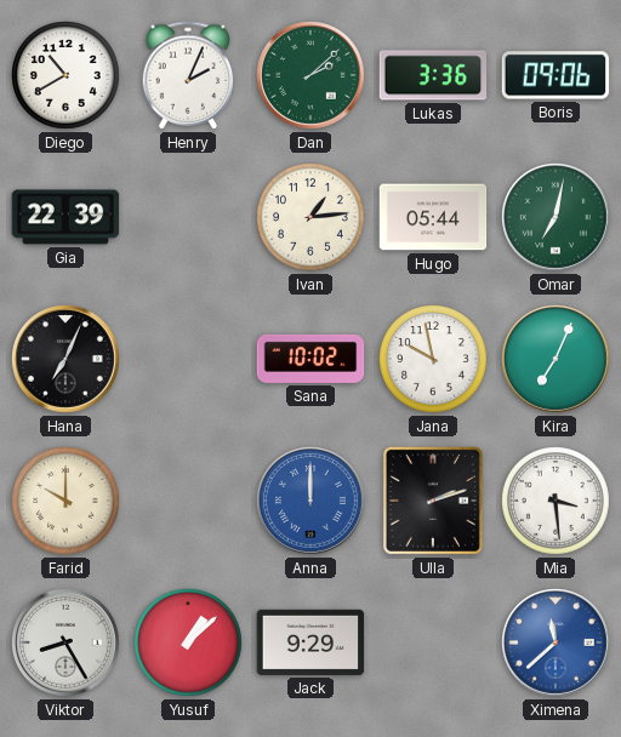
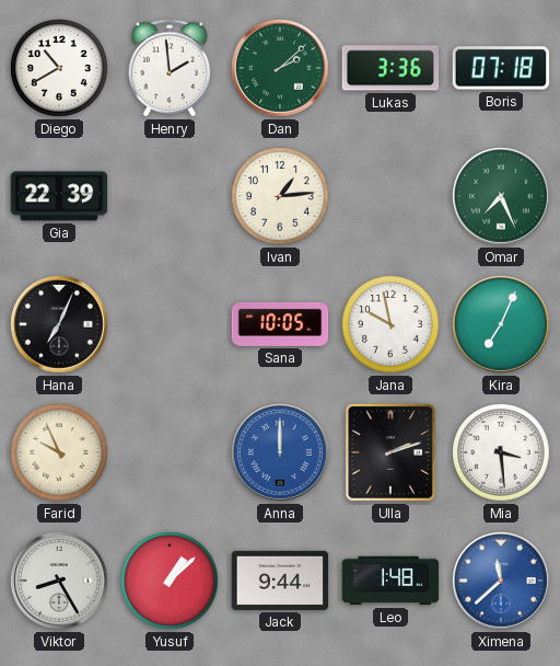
Henry: 2:04 -> 1:59 (170, 68)
Boris: 09:06 -> 07:18 (501, 68)
Hugo: 05:44 -> none (433, 217)
Omar: 7:02 -> 7:26 (502, 197)
Sana: 10:02 -> 10:05 (280, 324)
Farid: 10:00 -> 9:56 (60, 453)
Jack: 9:29 -> 9:44 (280, 581)
Leo: none -> 1:48 (390, 581)
